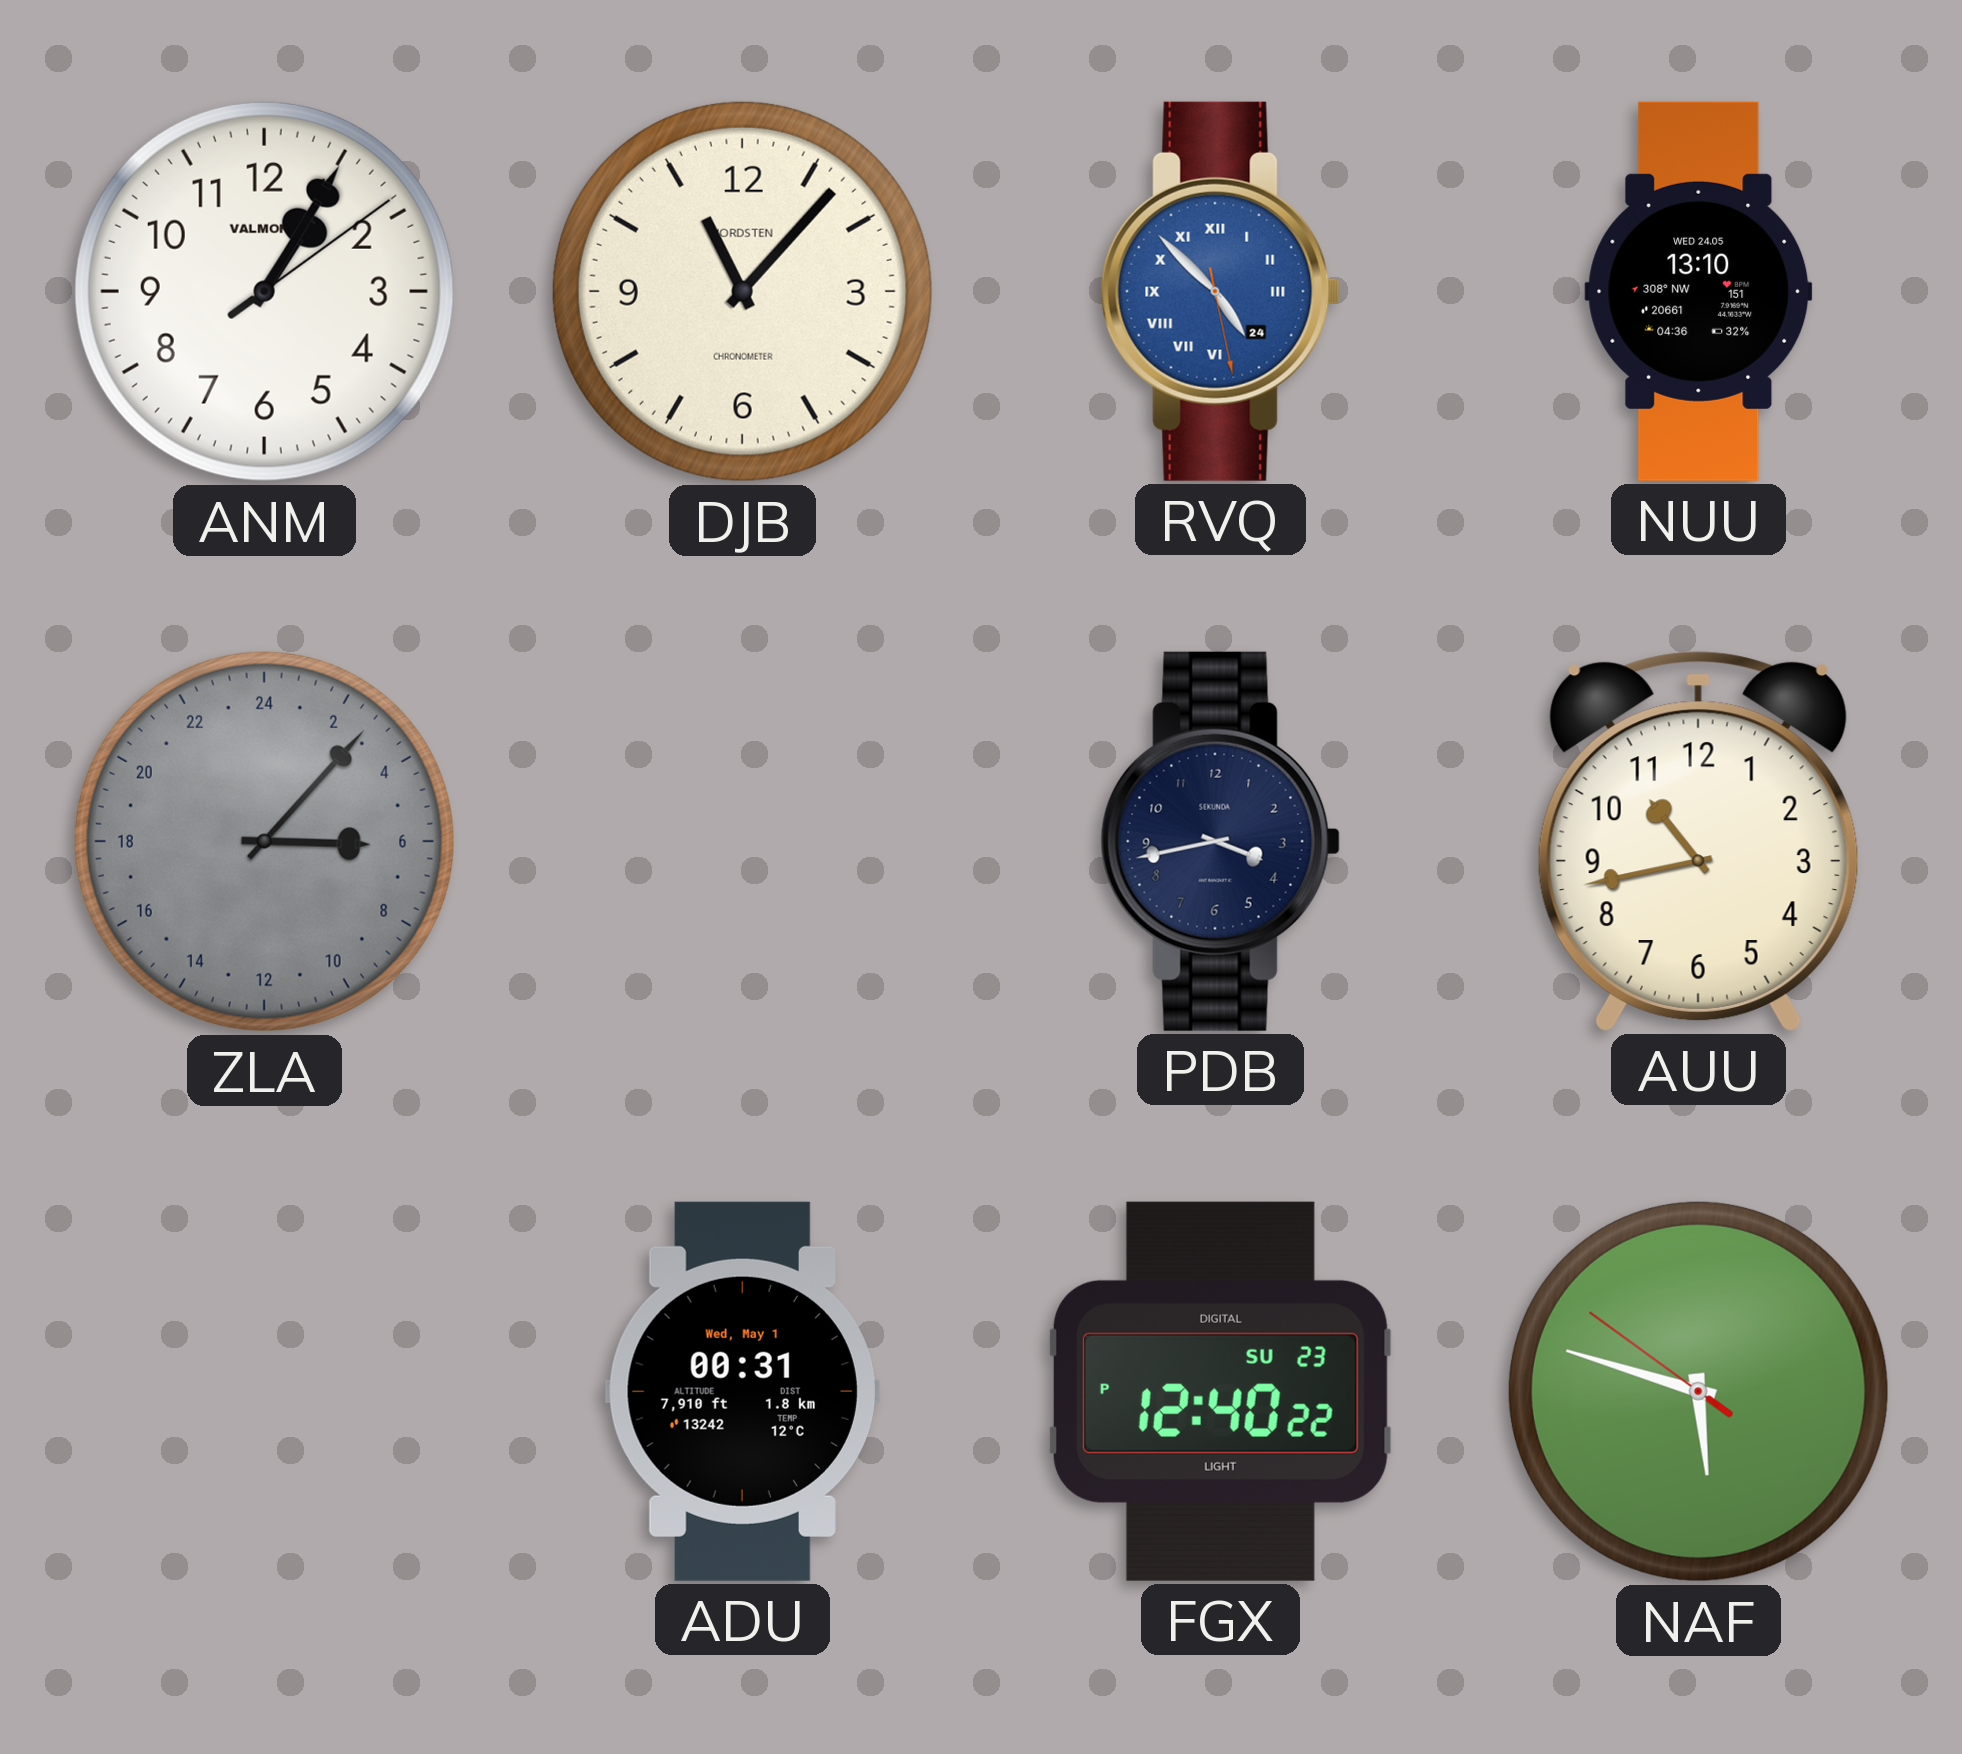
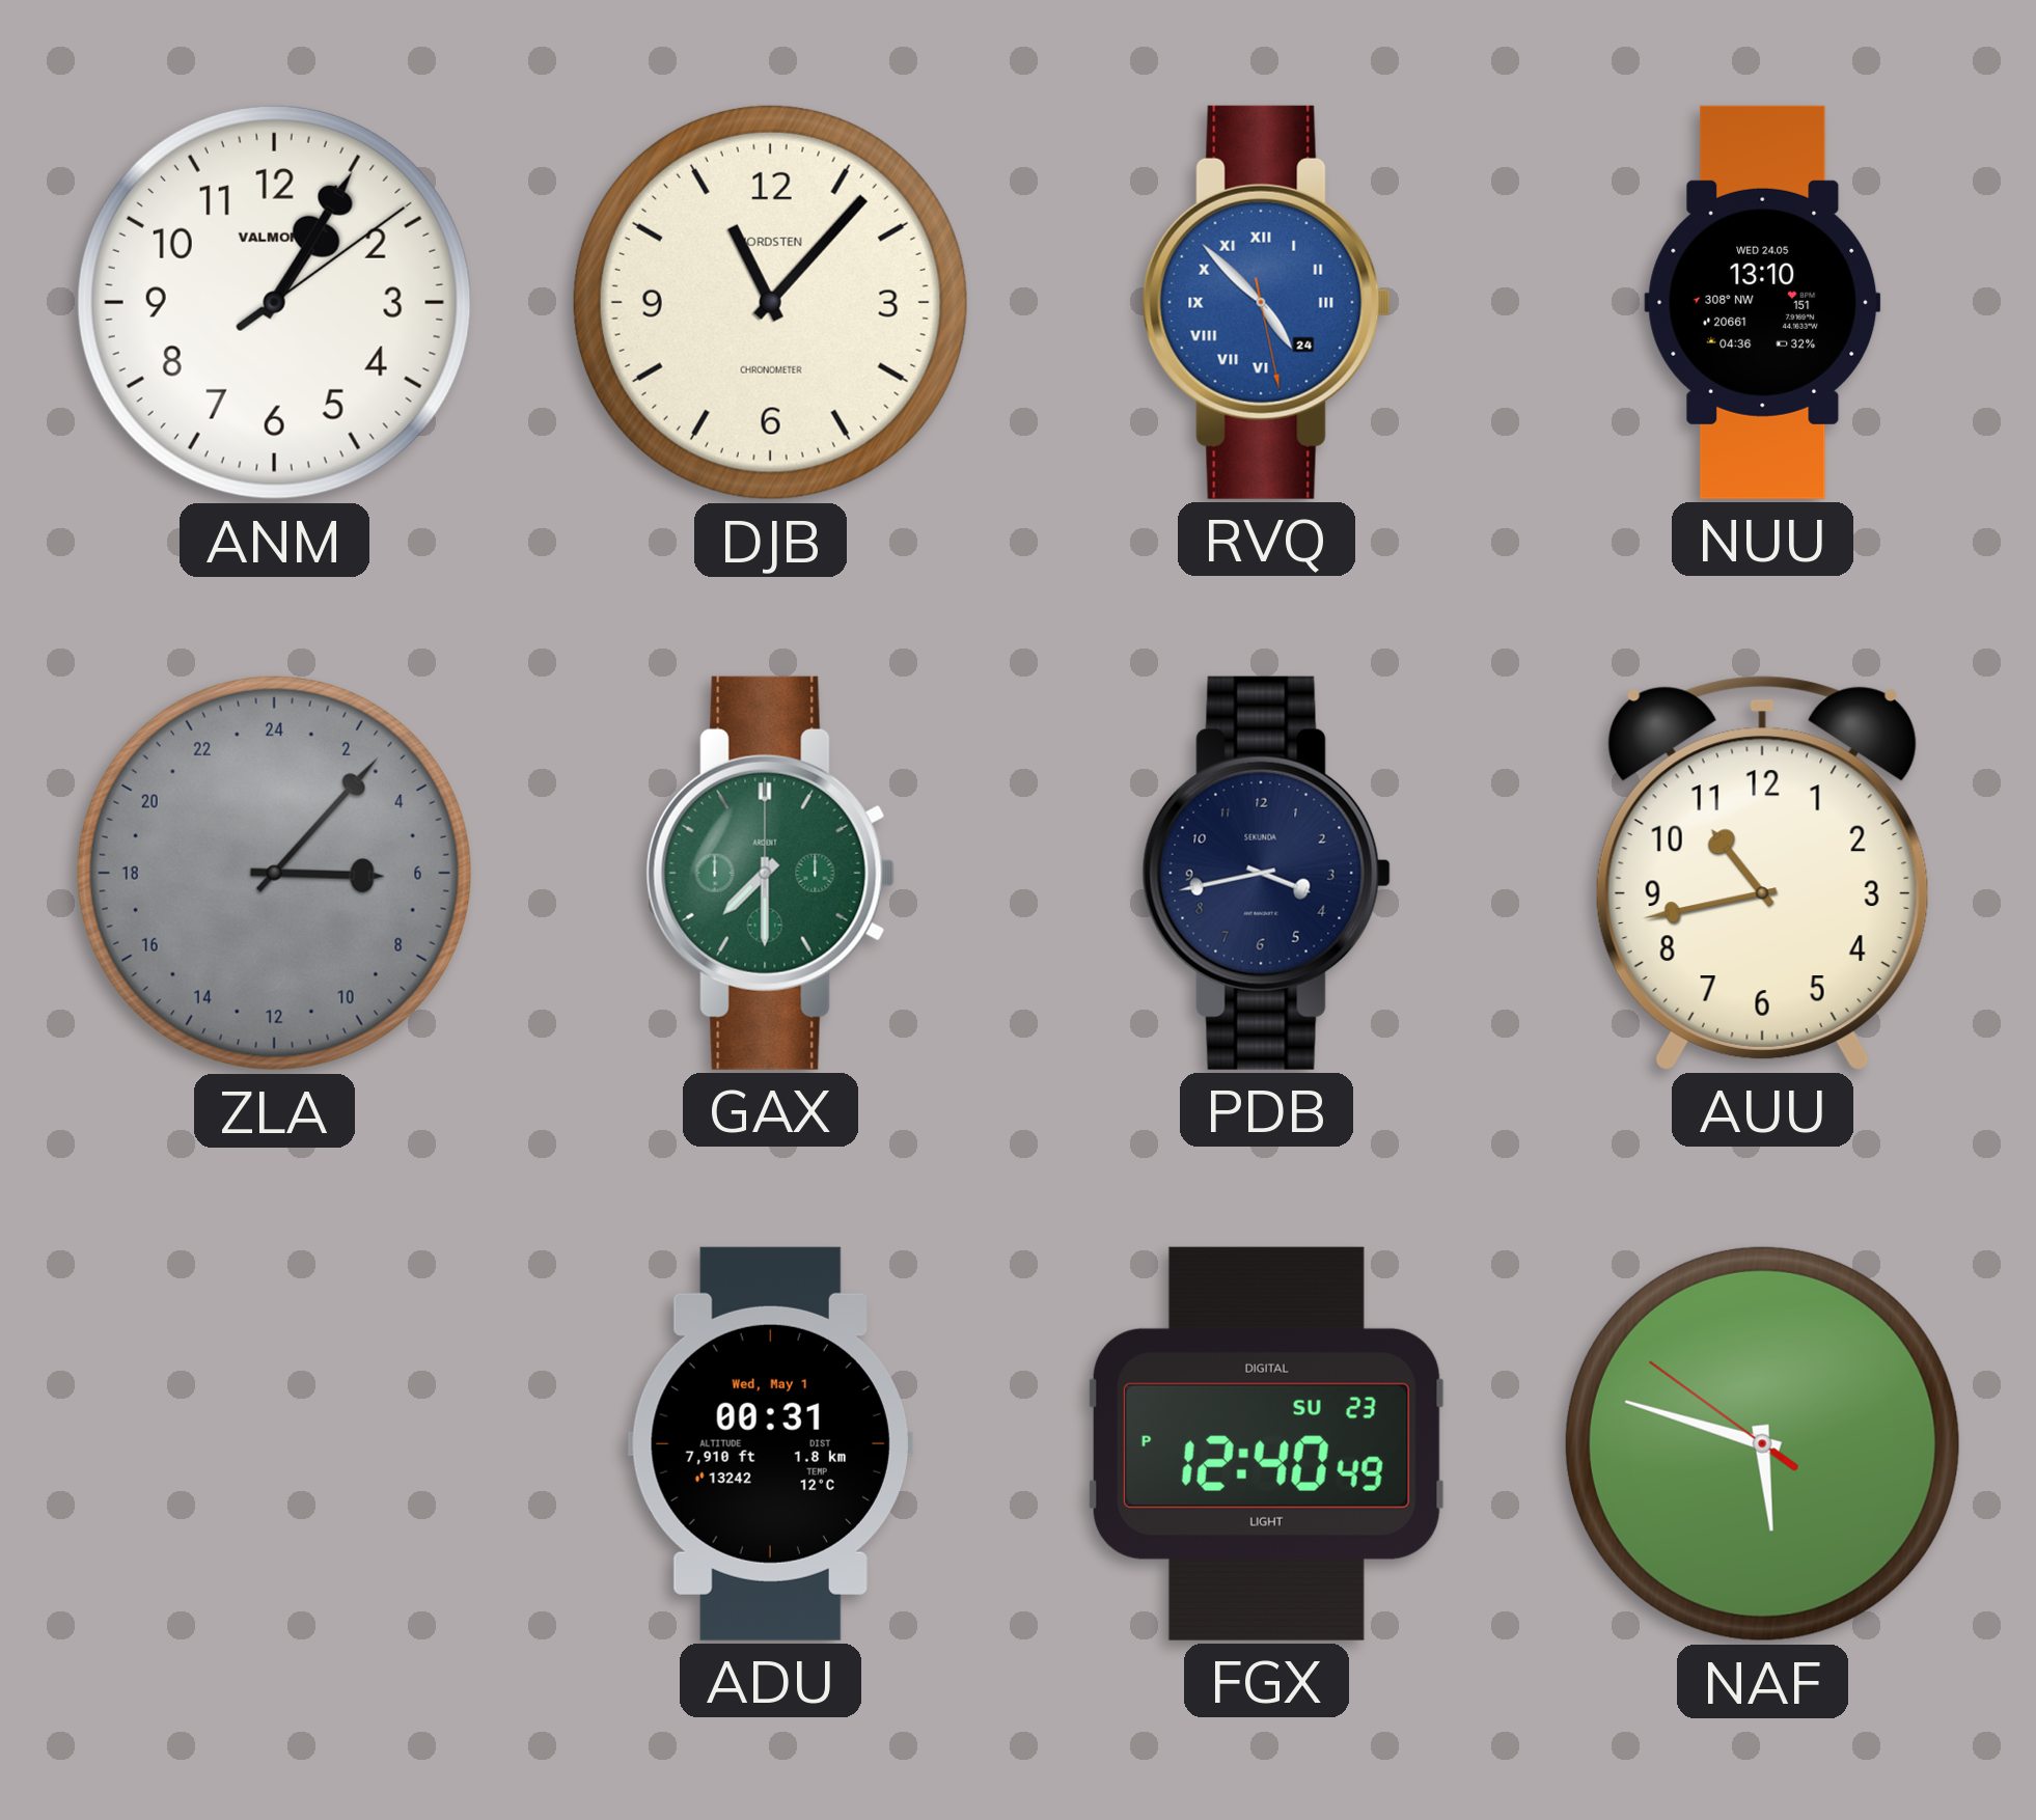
GAX: none -> 7:30 (770, 873)
FGX: 12:40:22 PM -> 12:40:49 PM (1266, 1443)
